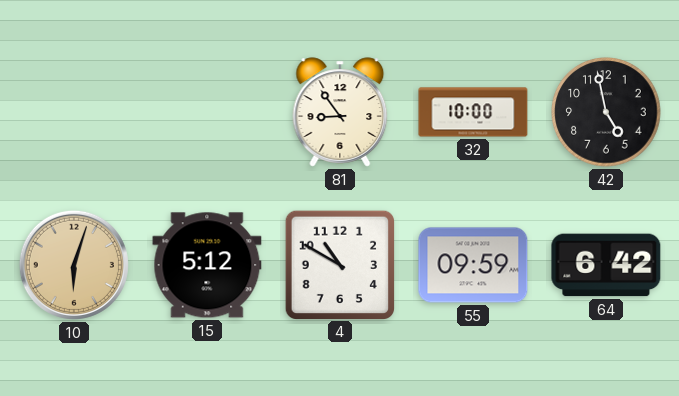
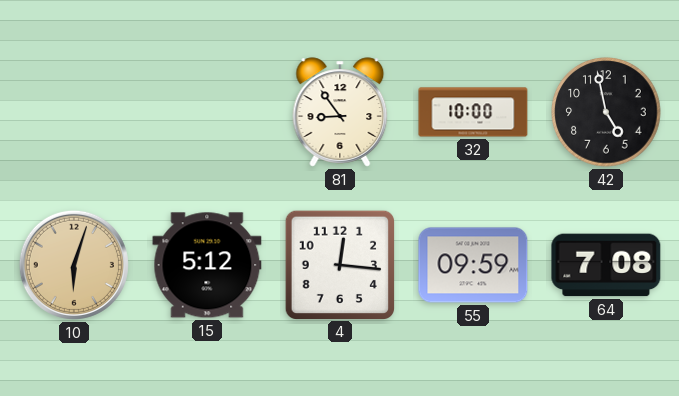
4: 10:50 -> 12:16 (339, 264)
64: 6:42 -> 7:08 (606, 265)
